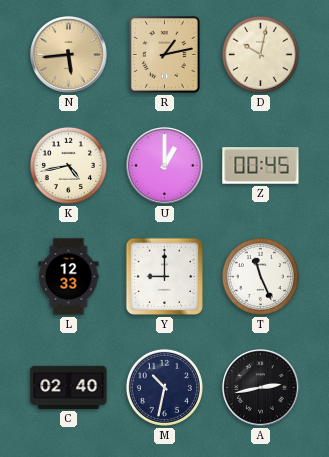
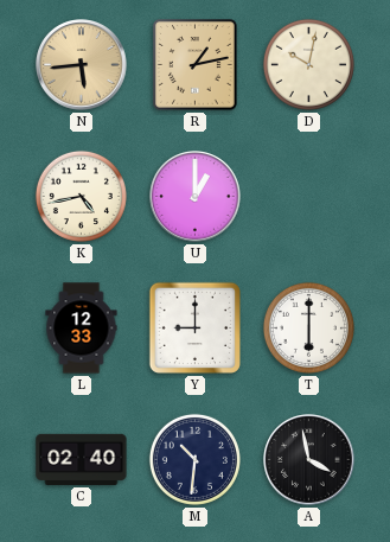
Z: 00:45 -> none (261, 166)
T: 11:26 -> 6:00 (308, 327)
M: 10:32 -> 10:31 (194, 459)
A: 2:43 -> 3:58 (309, 460)
